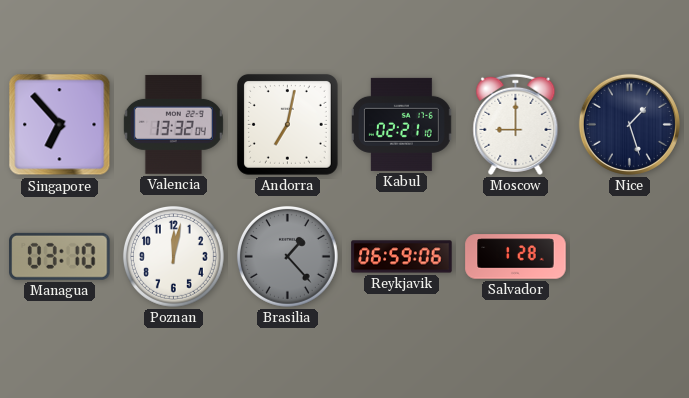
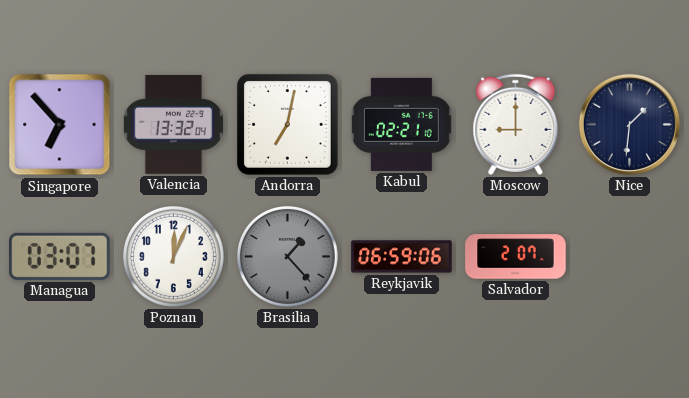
Nice: 1:27 -> 1:31 (629, 124)
Managua: 03:10 -> 03:07 (60, 256)
Poznan: 12:02 -> 12:04 (173, 256)
Salvador: 1:28 -> 2:07 (516, 257)
